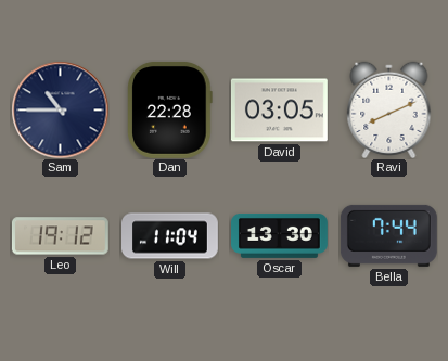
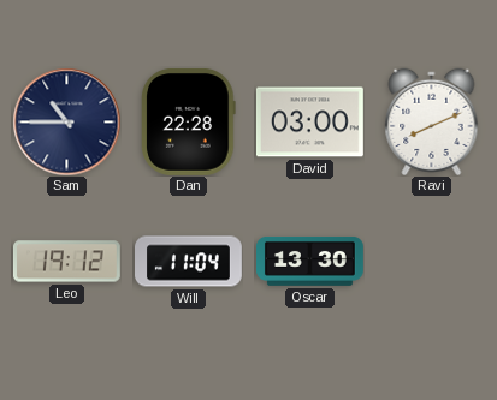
David: 03:05 -> 03:00 (309, 123)
Bella: 7:44 -> none (388, 235)
